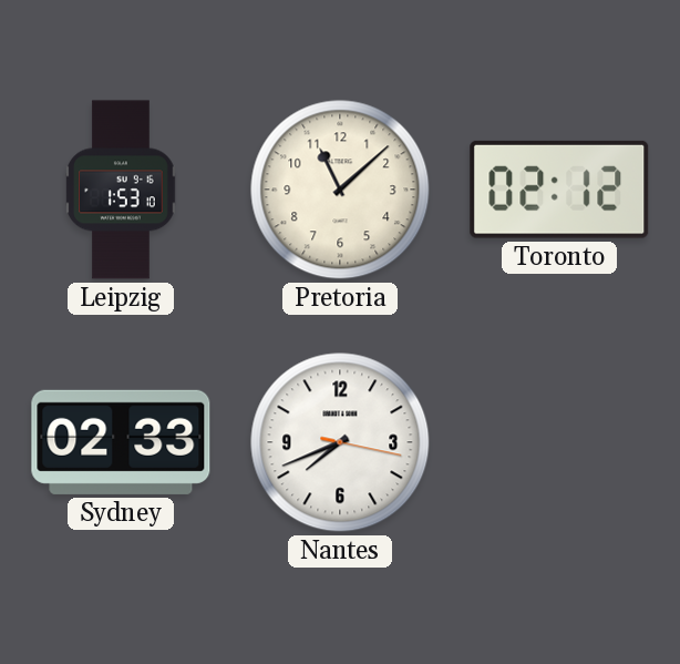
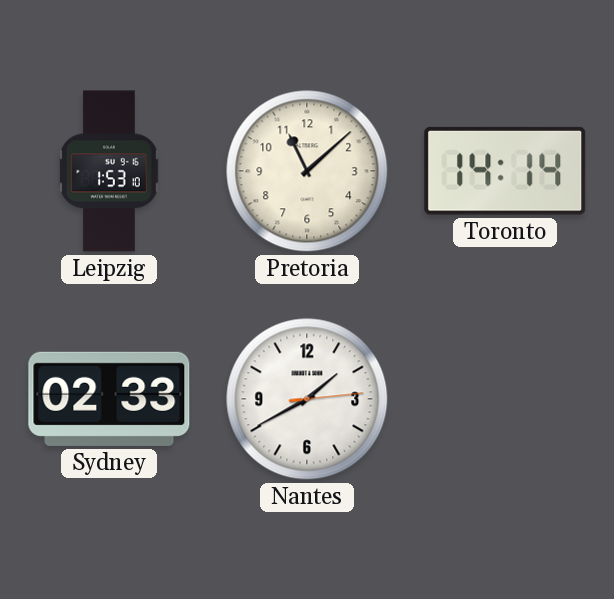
Toronto: 02:12 -> 14:14 (505, 171)
Nantes: 7:41 -> 1:40 (307, 399)
